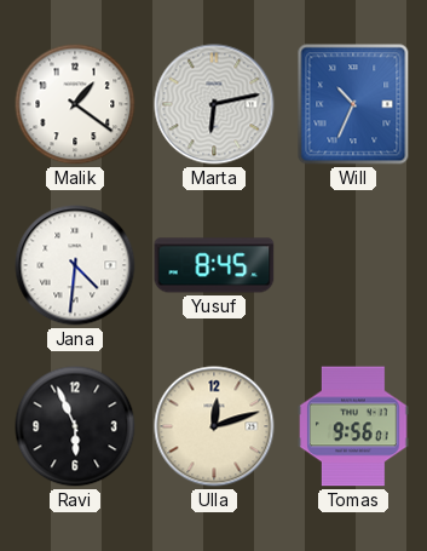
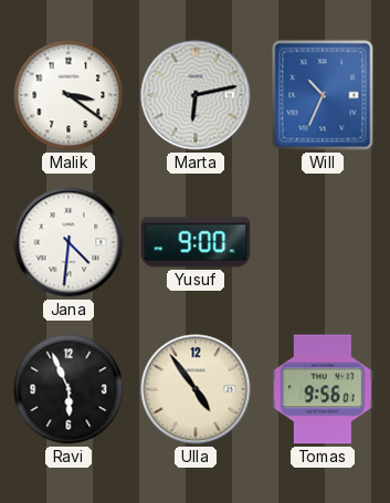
Malik: 1:21 -> 3:21 (68, 95)
Yusuf: 8:45 -> 9:00 (196, 242)
Ulla: 12:12 -> 4:54 (196, 389)
